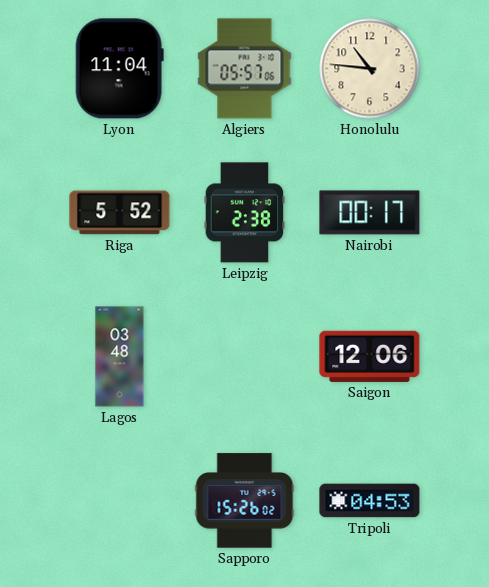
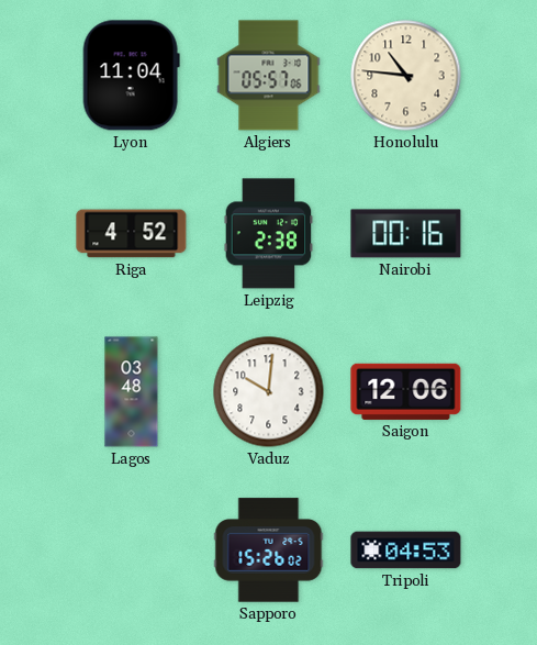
Riga: 5:52 -> 4:52 (132, 234)
Nairobi: 00:17 -> 00:16 (406, 234)
Vaduz: none -> 10:01 (269, 392)
